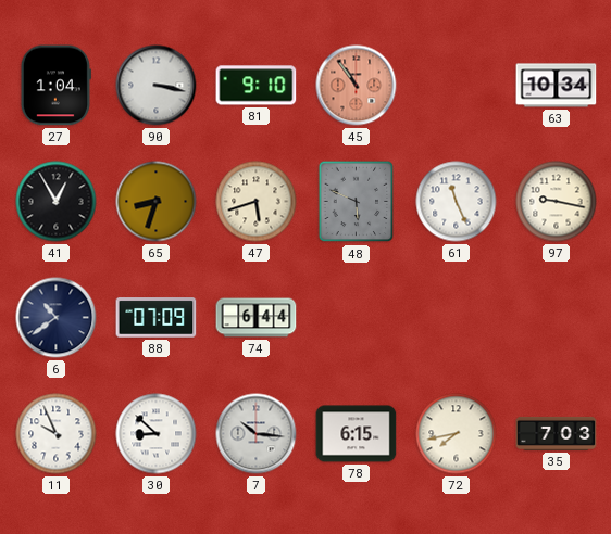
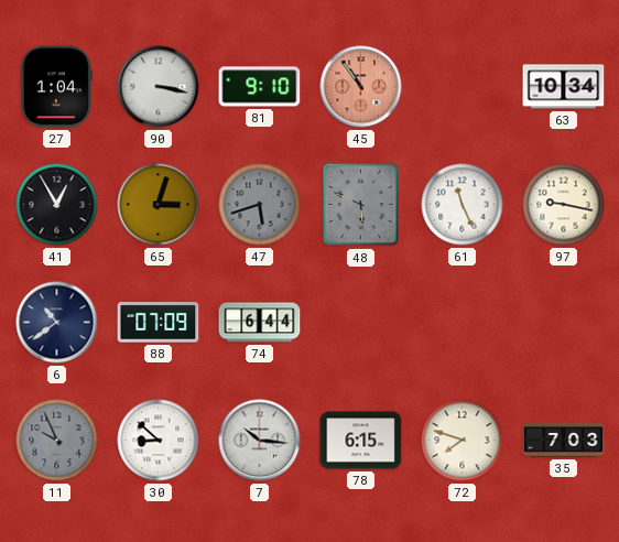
65: 8:33 -> 3:03 (159, 205)
47 dial: cream -> grey (260, 205)
11 dial: white -> grey (57, 441)
72: 7:43 -> 7:48 (463, 441)
